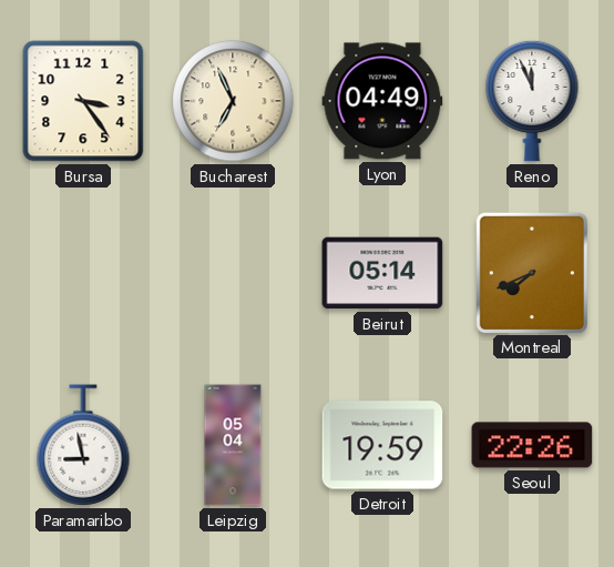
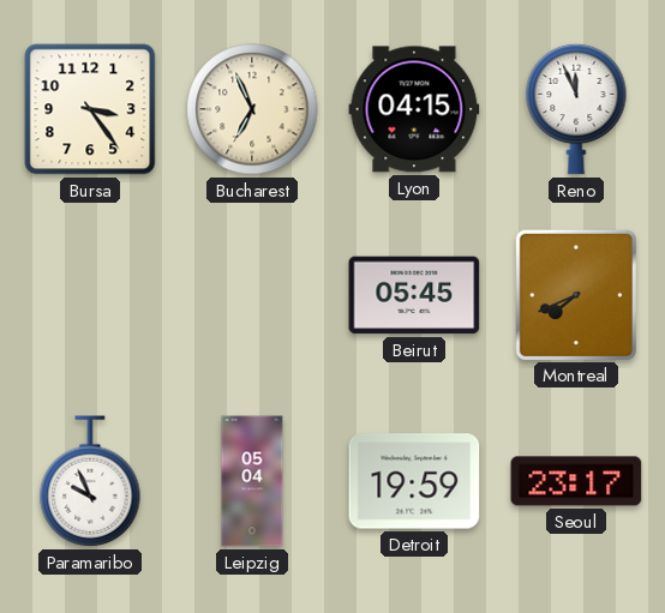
Lyon: 04:49 -> 04:15 (414, 109)
Beirut: 05:14 -> 05:45 (414, 295)
Paramaribo: 8:58 -> 9:56 (90, 481)
Seoul: 22:26 -> 23:17 (576, 481)
